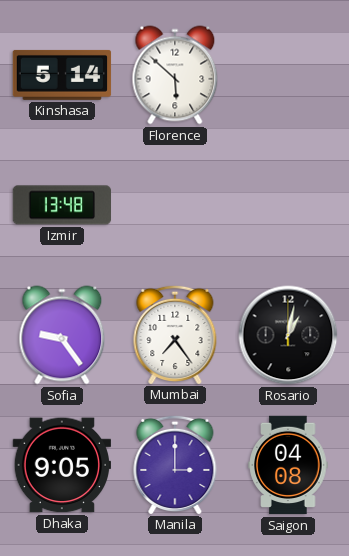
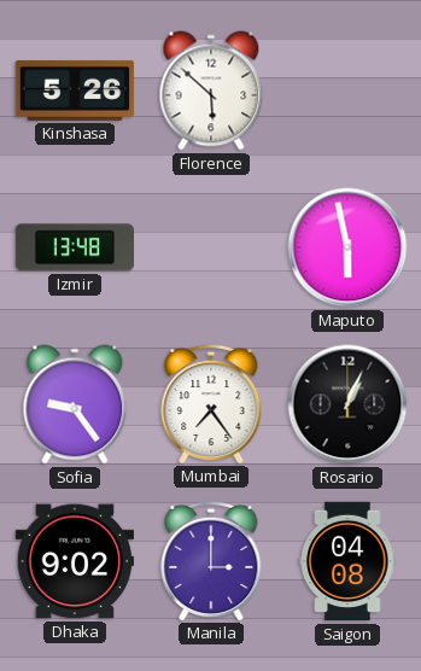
Kinshasa: 5:14 -> 5:26 (75, 91)
Maputo: none -> 5:58 (347, 247)
Rosario: 1:02 -> 1:04 (347, 404)
Dhaka: 9:05 -> 9:02 (75, 561)
